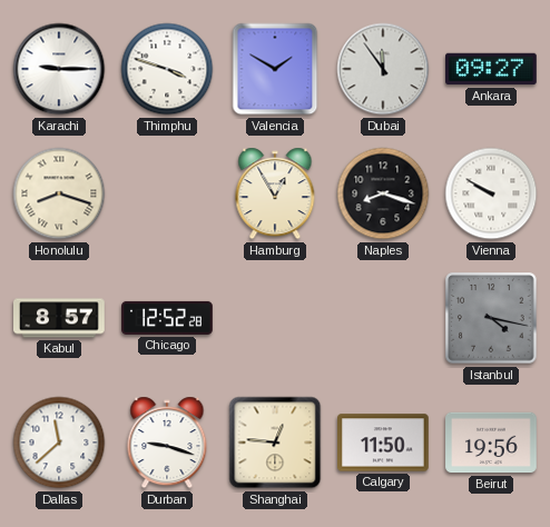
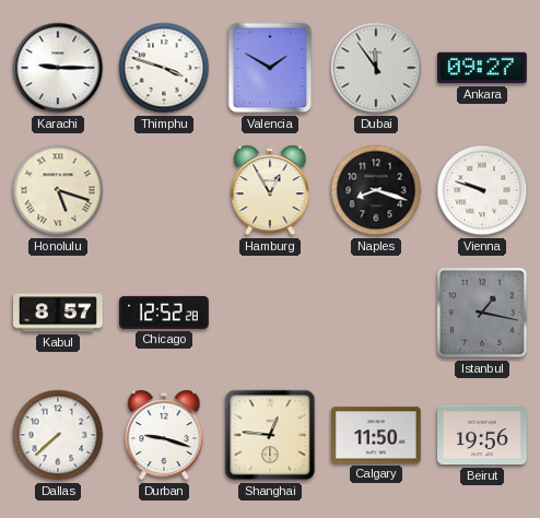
Honolulu: 8:18 -> 5:18 (58, 190)
Vienna: 9:50 -> 9:48 (482, 190)
Istanbul: 4:17 -> 1:17 (482, 313)
Dallas: 11:38 -> 7:38 (58, 435)
